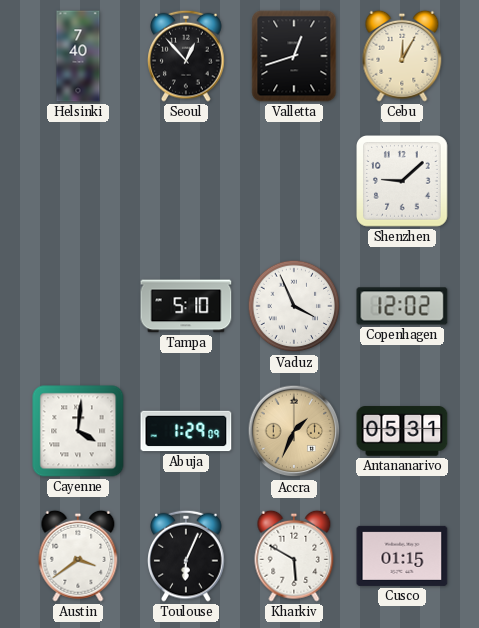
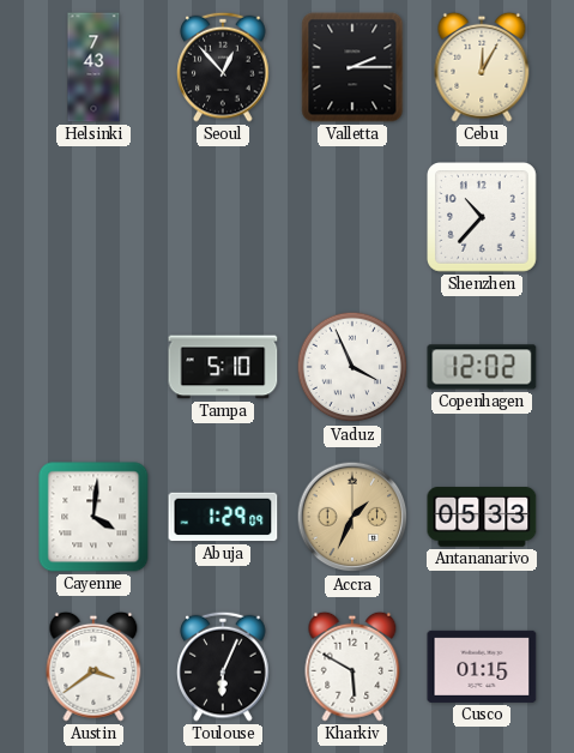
Helsinki: 7:40 -> 7:43 (93, 67)
Valletta: 12:42 -> 2:15 (352, 67)
Shenzhen: 9:08 -> 10:37 (483, 218)
Antananarivo: 05:31 -> 05:33 (482, 517)
